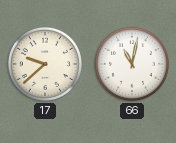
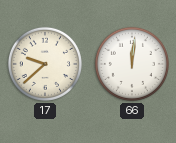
66: 11:02 -> 12:01 (132, 64)
